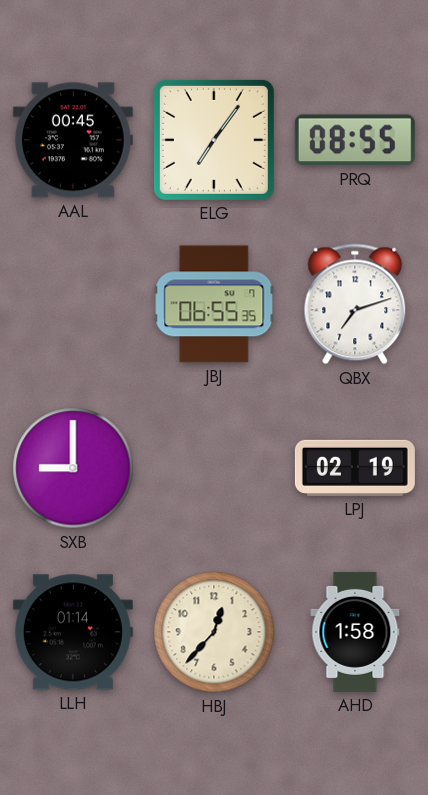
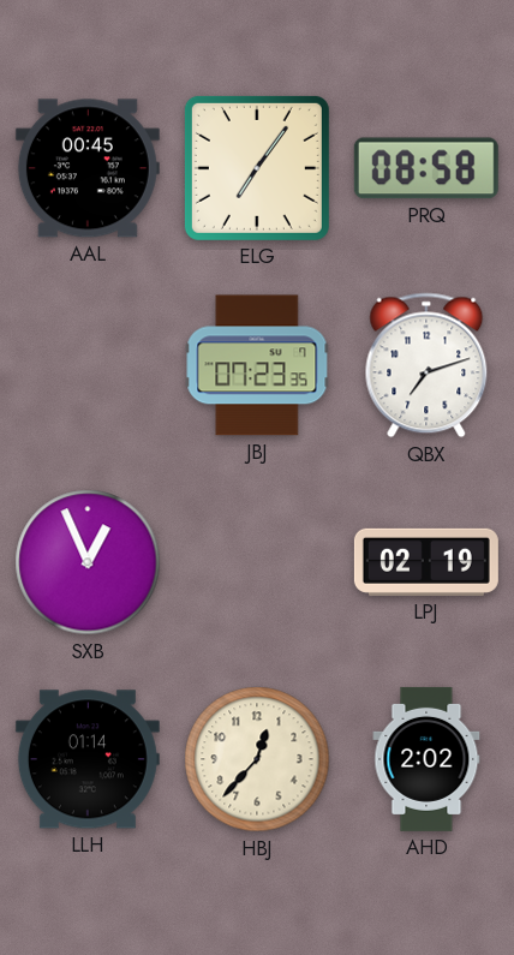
PRQ: 08:55 -> 08:58 (426, 168)
JBJ: 06:55 -> 07:23 (257, 365)
SXB: 9:00 -> 12:56 (88, 562)
AHD: 1:58 -> 2:02 (426, 759)
